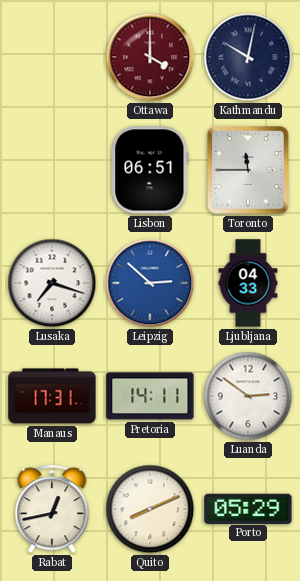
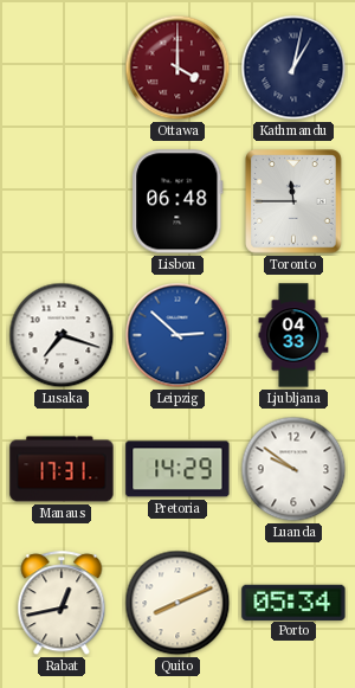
Kathmandu: 10:02 -> 1:02 (293, 67)
Lisbon: 06:51 -> 06:48 (177, 201)
Pretoria: 14:11 -> 14:29 (177, 469)
Luanda: 2:51 -> 9:51 (293, 469)
Porto: 05:29 -> 05:34 (293, 602)
